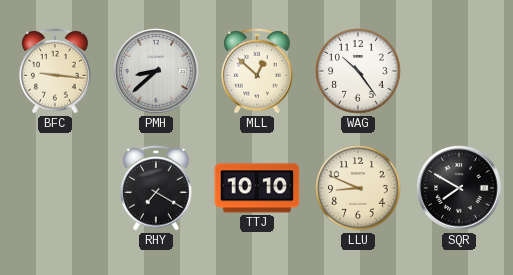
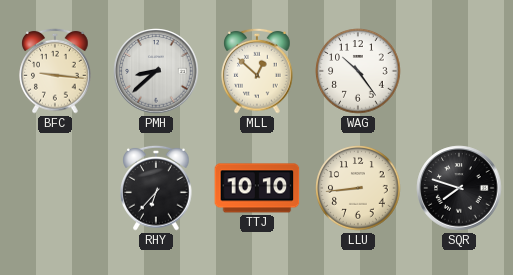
RHY: 7:20 -> 6:37 (156, 188)
LLU: 8:49 -> 8:44 (358, 188)
SQR: 7:50 -> 7:48 (459, 188)
